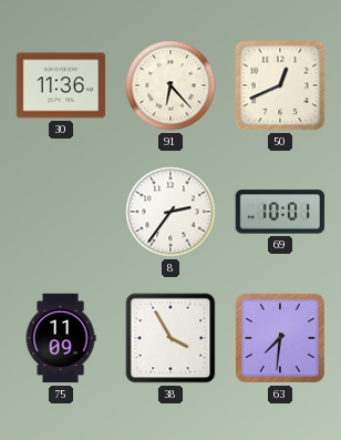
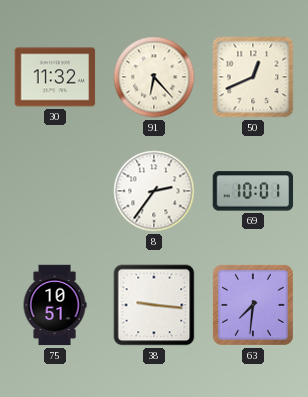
30: 11:36 -> 11:32 (55, 77)
75: 11:09 -> 10:51 (55, 305)
38: 3:55 -> 9:16 (154, 305)
